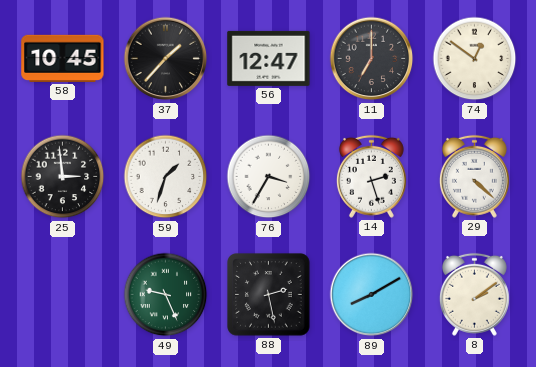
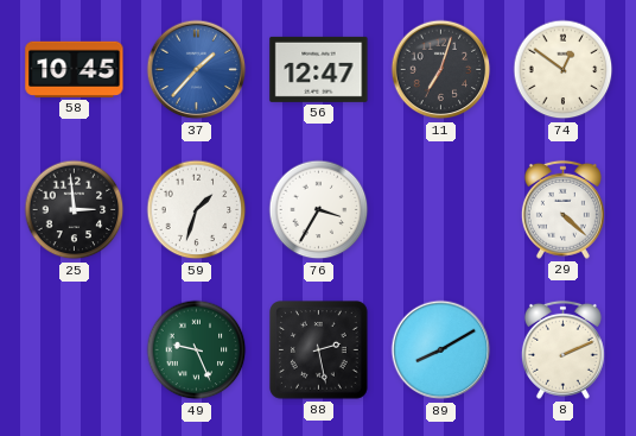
37 dial: black -> blue (197, 70)
11: 7:00 -> 7:03 (441, 70)
14: 2:27 -> none (371, 176)
8: 2:09 -> 2:11 (562, 349)
